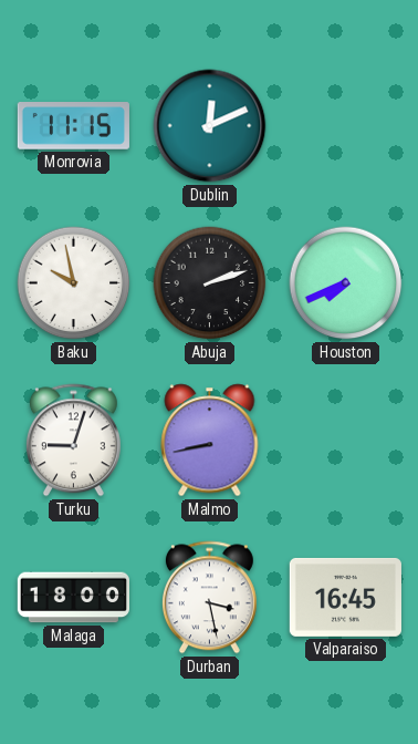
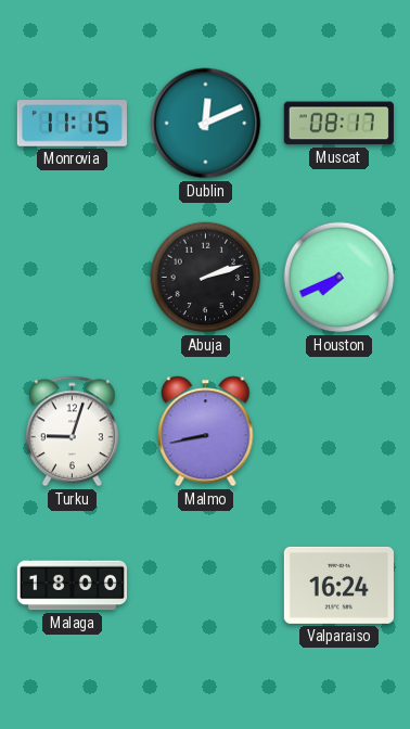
Muscat: none -> 08:17 (338, 124)
Baku: 9:58 -> none (74, 283)
Durban: 3:28 -> none (209, 598)
Valparaiso: 16:45 -> 16:24 (338, 585)
